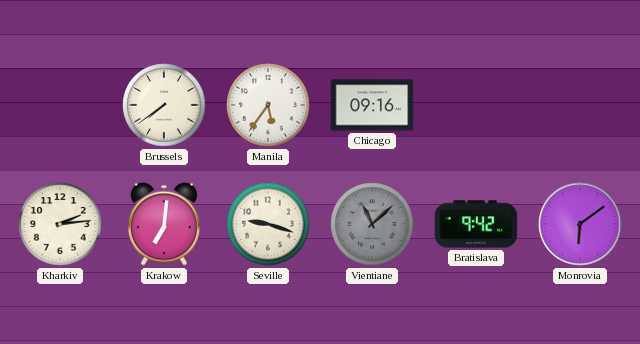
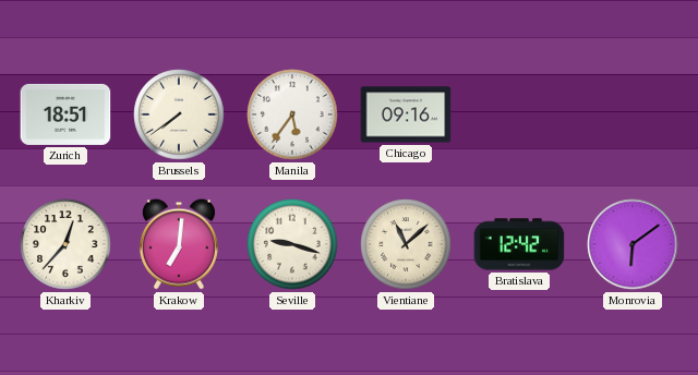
Zurich: none -> 18:51 (65, 114)
Kharkiv: 2:14 -> 12:37 (65, 244)
Vientiane dial: grey -> cream (406, 244)
Bratislava: 9:42 -> 12:42 (519, 244)
